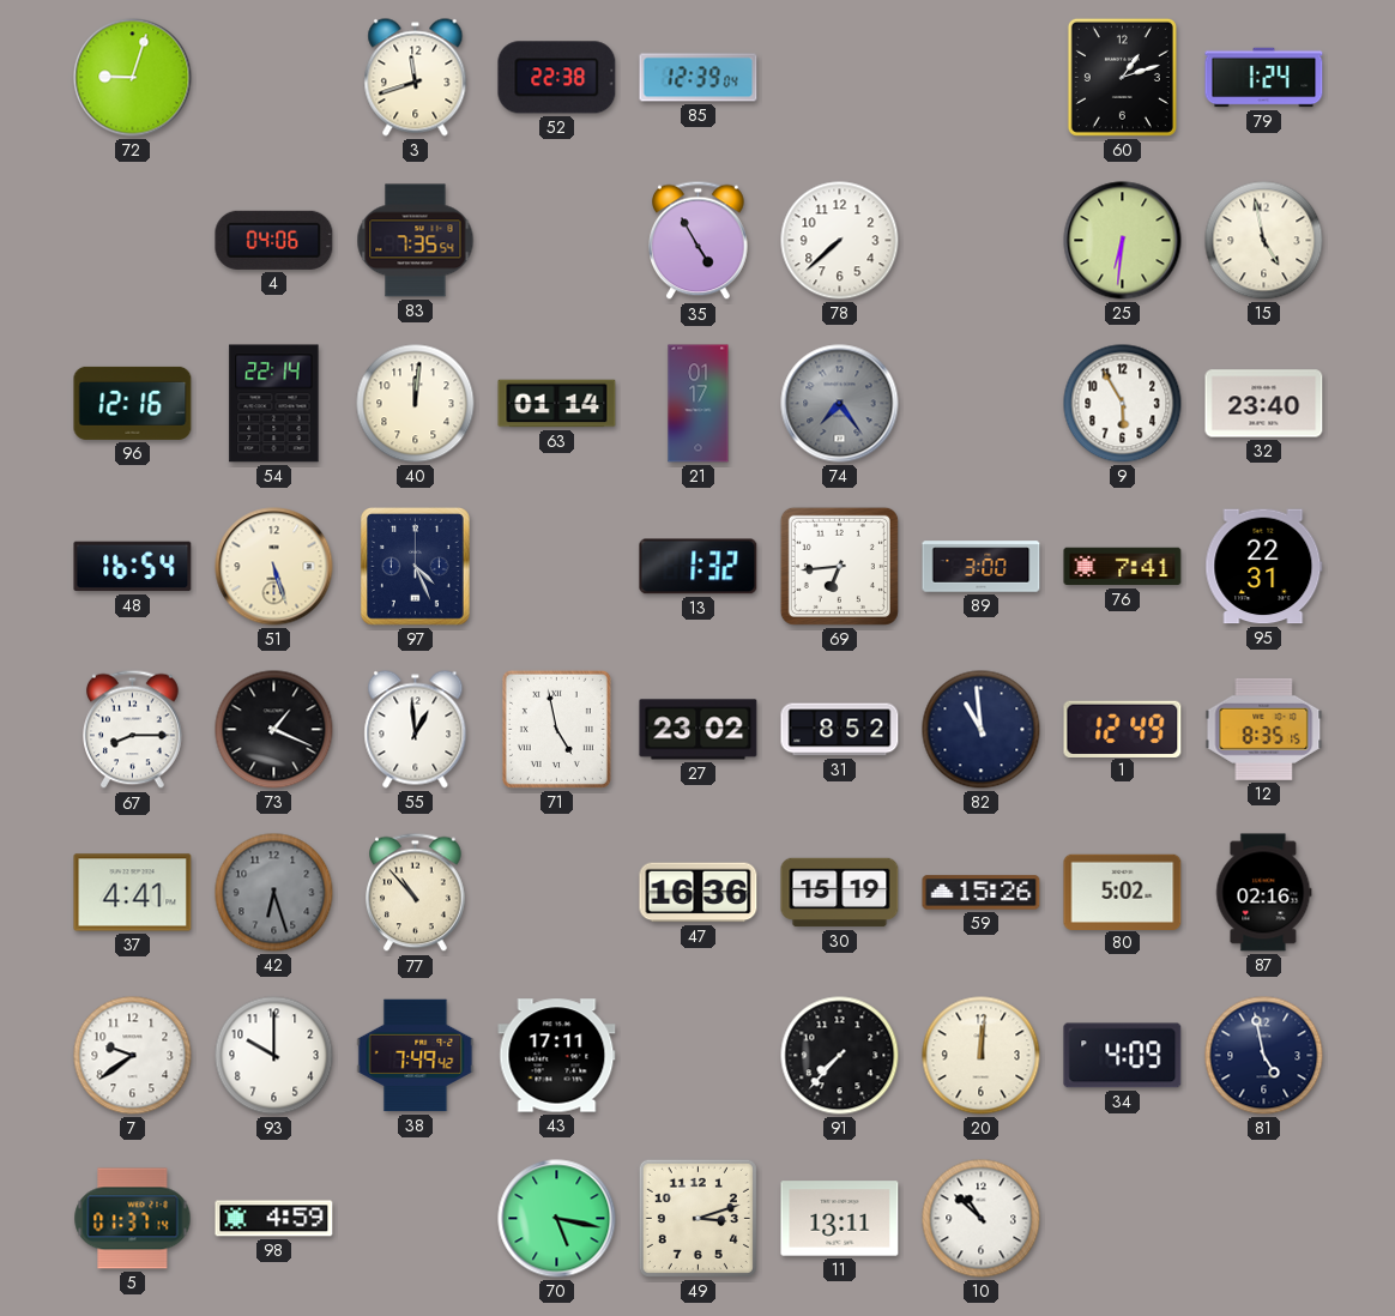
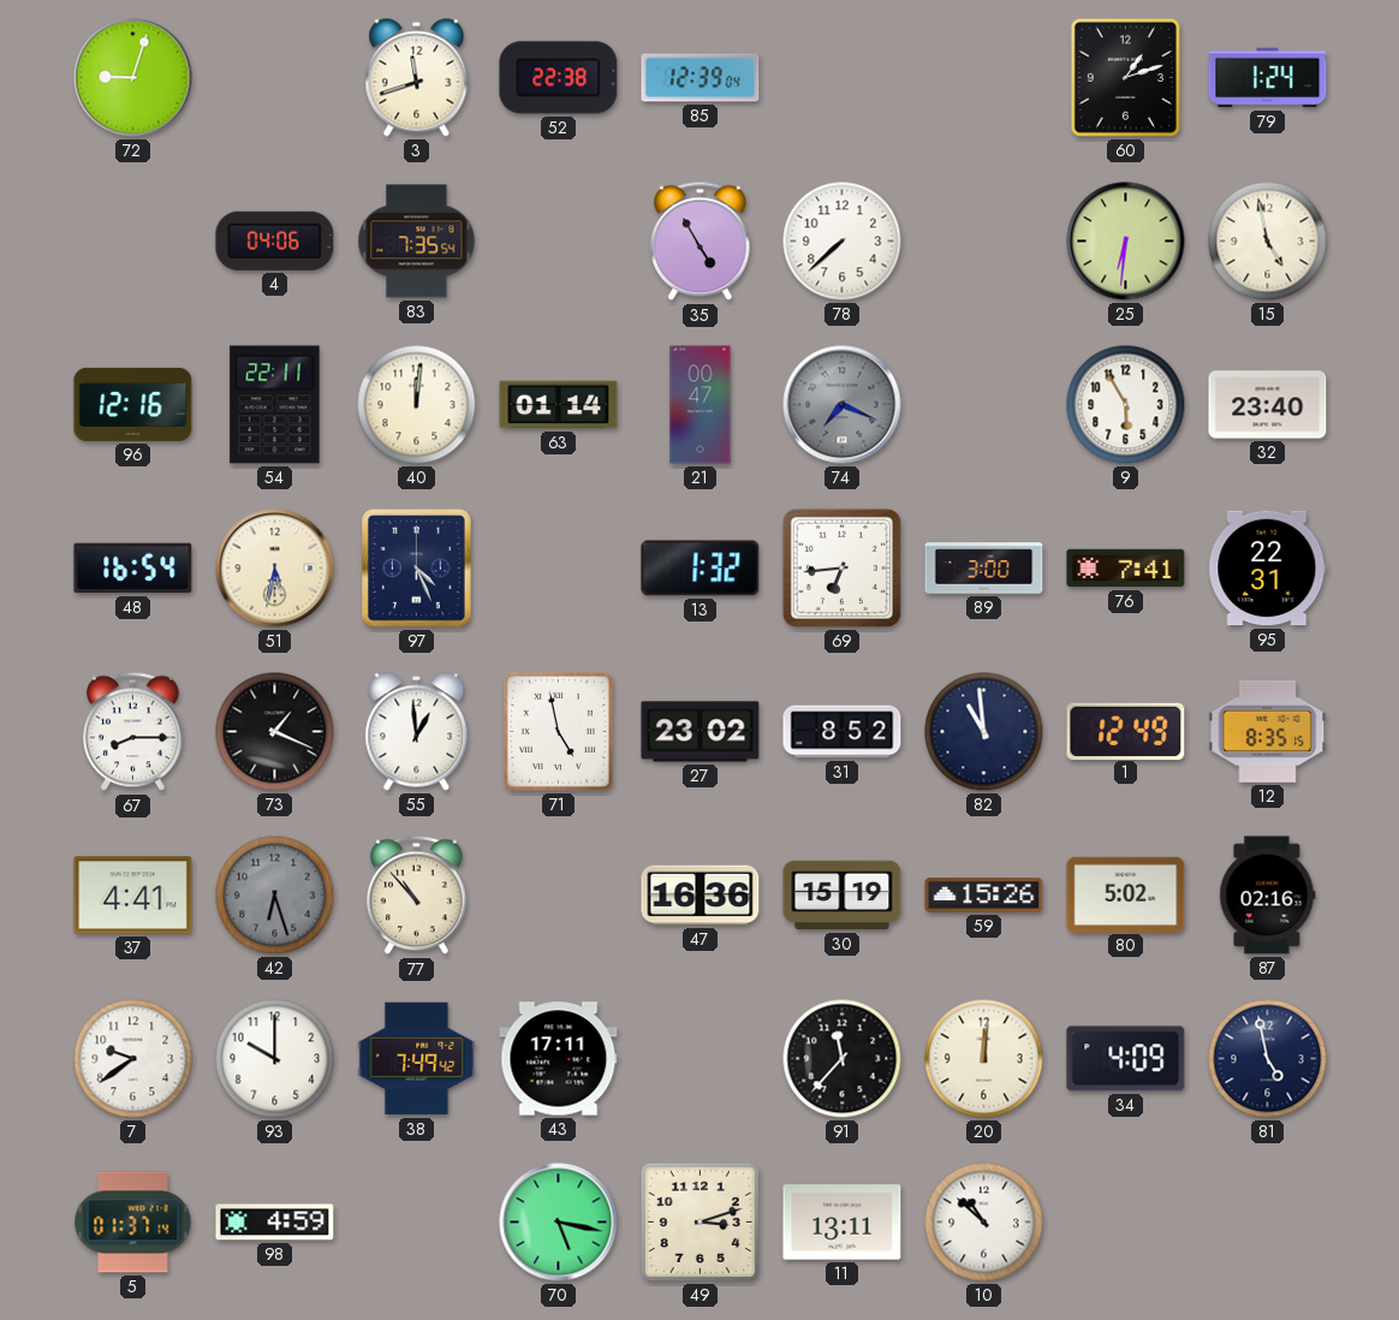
54: 22:14 -> 22:11 (275, 405)
21: 01:17 -> 00:47 (701, 405)
74: 7:24 -> 7:19 (843, 405)
51: 5:27 -> 5:32 (275, 569)
91: 7:37 -> 11:37 (843, 1059)
